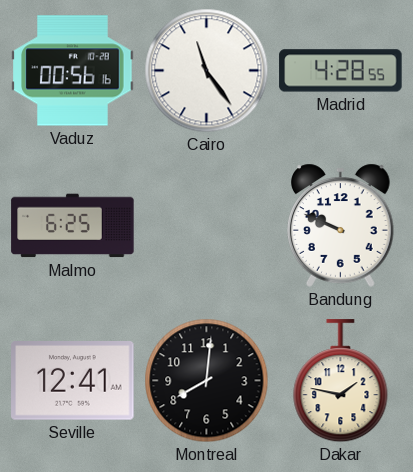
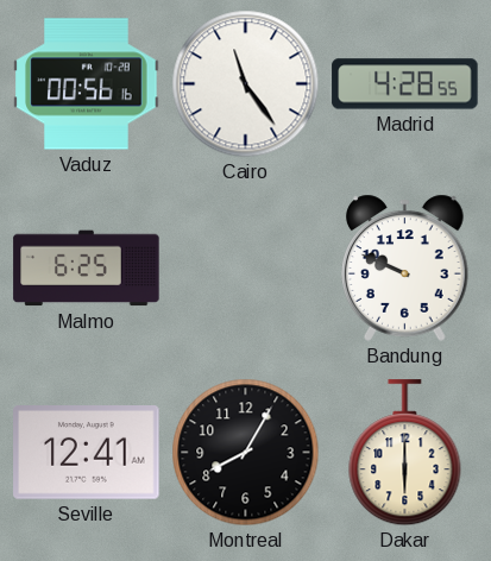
Montreal: 8:01 -> 8:05 (246, 453)
Dakar: 1:47 -> 6:00 (405, 453)
